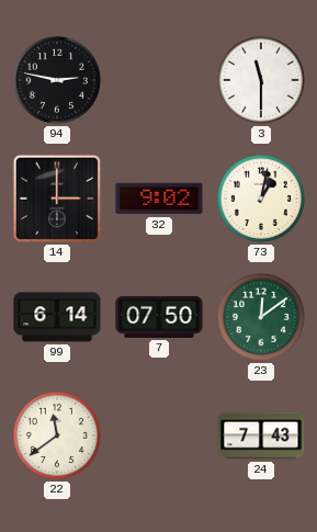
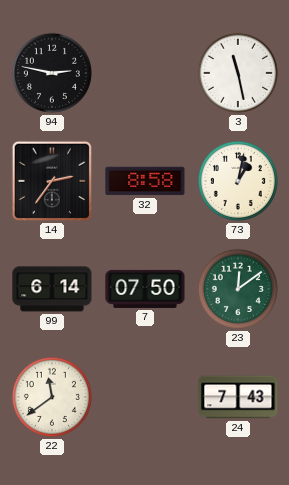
3: 11:30 -> 11:28 (238, 73)
14: 3:00 -> 2:36 (52, 181)
32: 9:02 -> 8:58 (145, 181)
